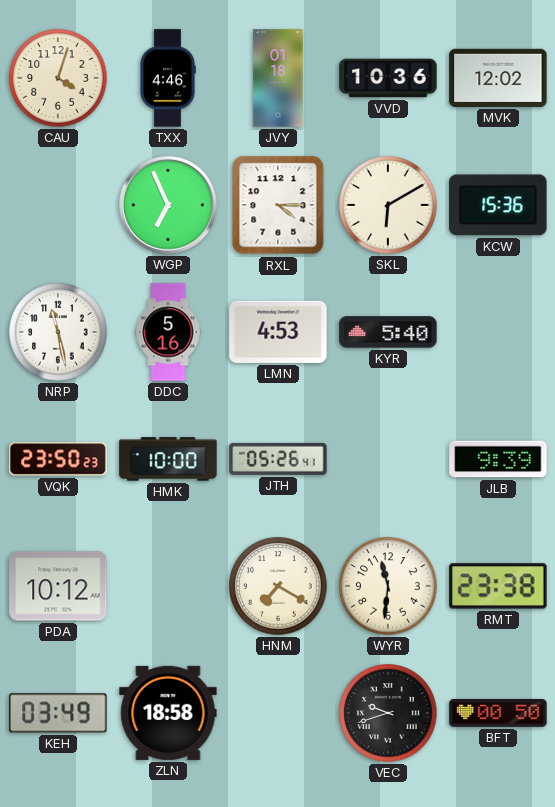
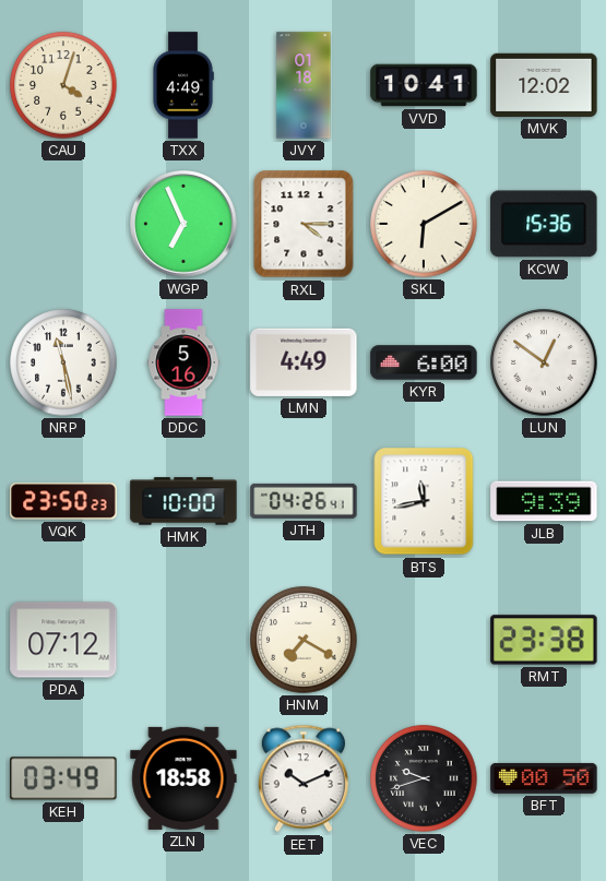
TXX: 4:46 -> 4:49 (183, 85)
VVD: 10:36 -> 10:41 (424, 85)
LMN: 4:53 -> 4:49 (304, 362)
KYR: 5:40 -> 6:00 (424, 362)
LUN: none -> 12:51 (544, 362)
JTH: 05:26 -> 04:26 (304, 501)
BTS: none -> 11:43 (424, 501)
PDA: 10:12 -> 07:12 (63, 640)
WYR: 11:31 -> none (388, 586)
EET: none -> 10:11 (304, 778)
